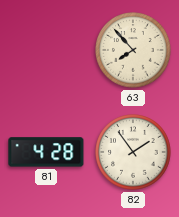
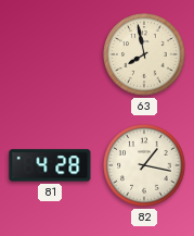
63: 7:53 -> 7:58 (144, 54)
82: 1:54 -> 1:17 (144, 165)
